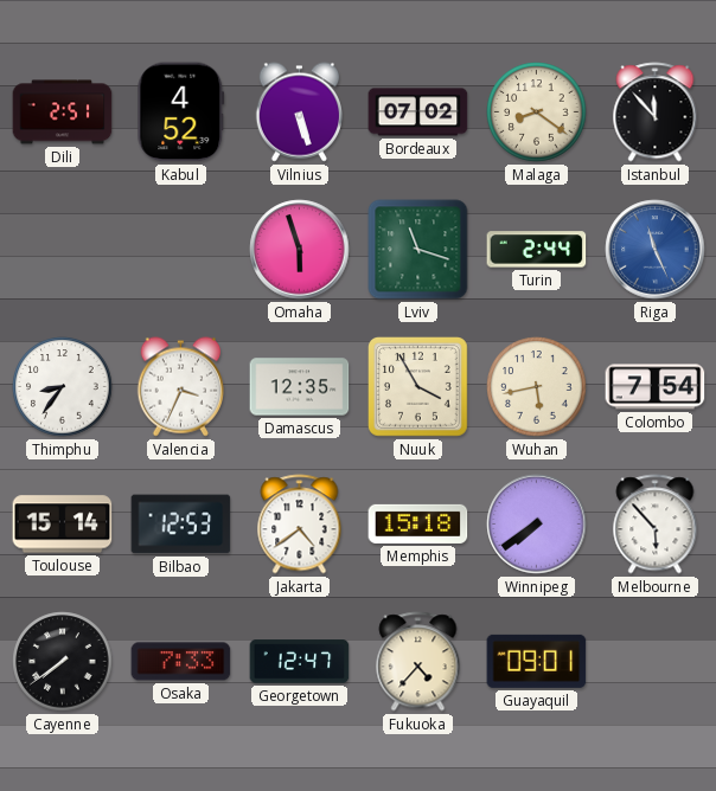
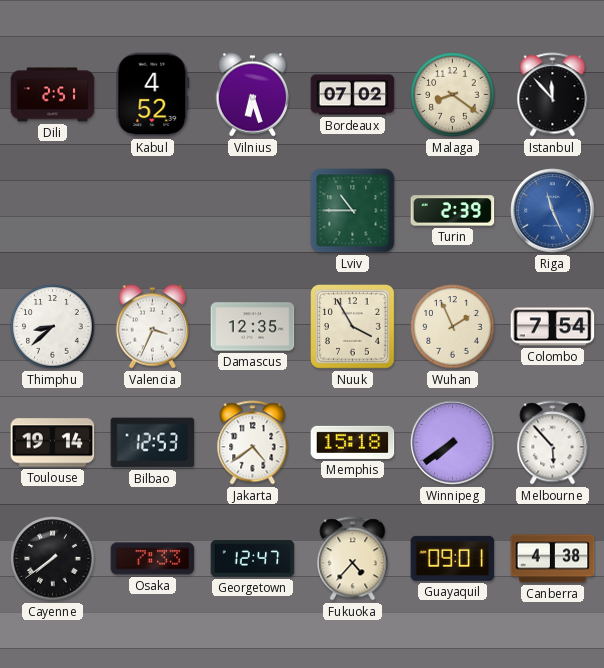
Vilnius: 5:27 -> 6:27 (252, 95)
Omaha: 5:57 -> none (300, 250)
Lviv: 11:18 -> 10:45 (353, 211)
Turin: 2:44 -> 2:39 (453, 211)
Thimphu: 8:36 -> 8:38 (53, 327)
Wuhan: 5:43 -> 1:56 (453, 327)
Toulouse: 15:14 -> 19:14 (53, 443)
Canberra: none -> 4:38 (553, 559)
